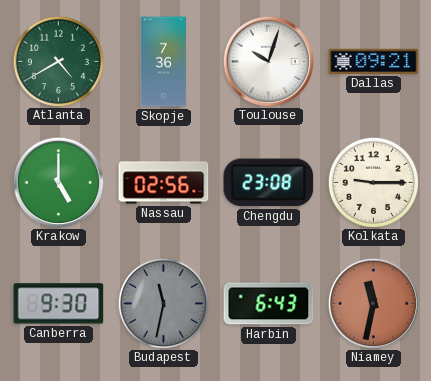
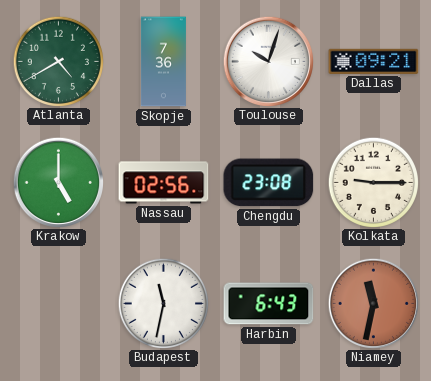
Canberra: 9:30 -> none (59, 304)
Budapest dial: grey -> white (163, 303)
